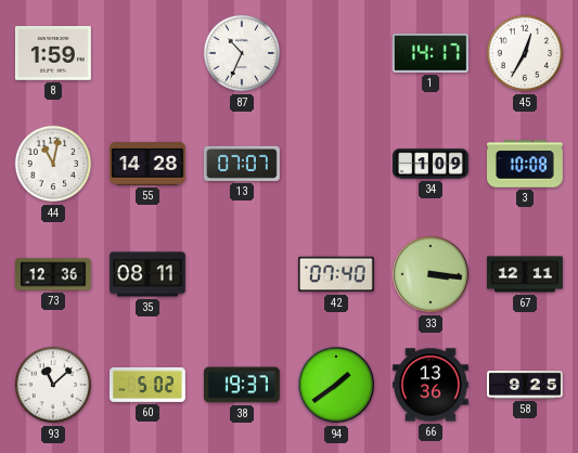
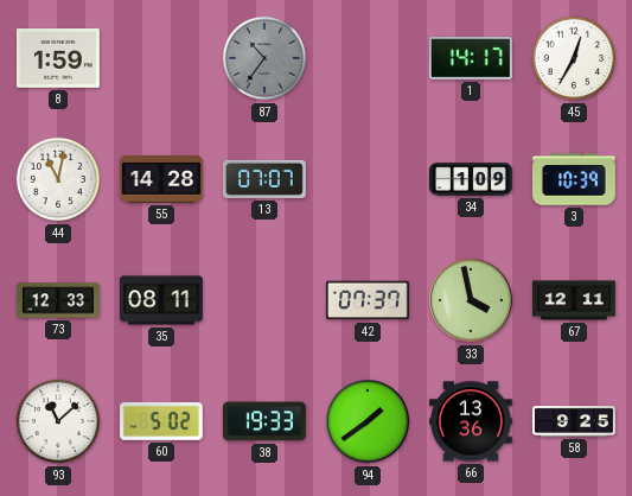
87: 10:34 -> 10:36 (264, 58)
87 dial: white -> grey (264, 58)
3: 10:08 -> 10:39 (575, 179)
73: 12:36 -> 12:33 (59, 300)
42: 07:40 -> 07:37 (368, 300)
33: 3:16 -> 3:58 (471, 300)
38: 19:37 -> 19:33 (264, 421)
